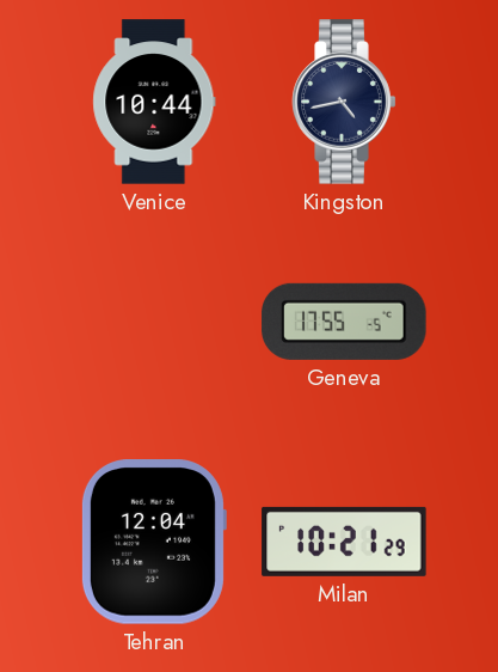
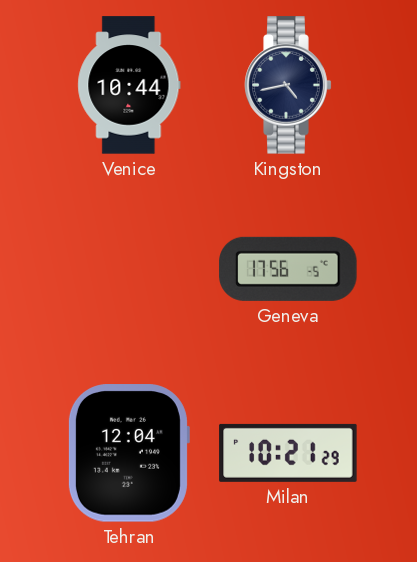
Geneva: 17:55 -> 17:56 (288, 269)
